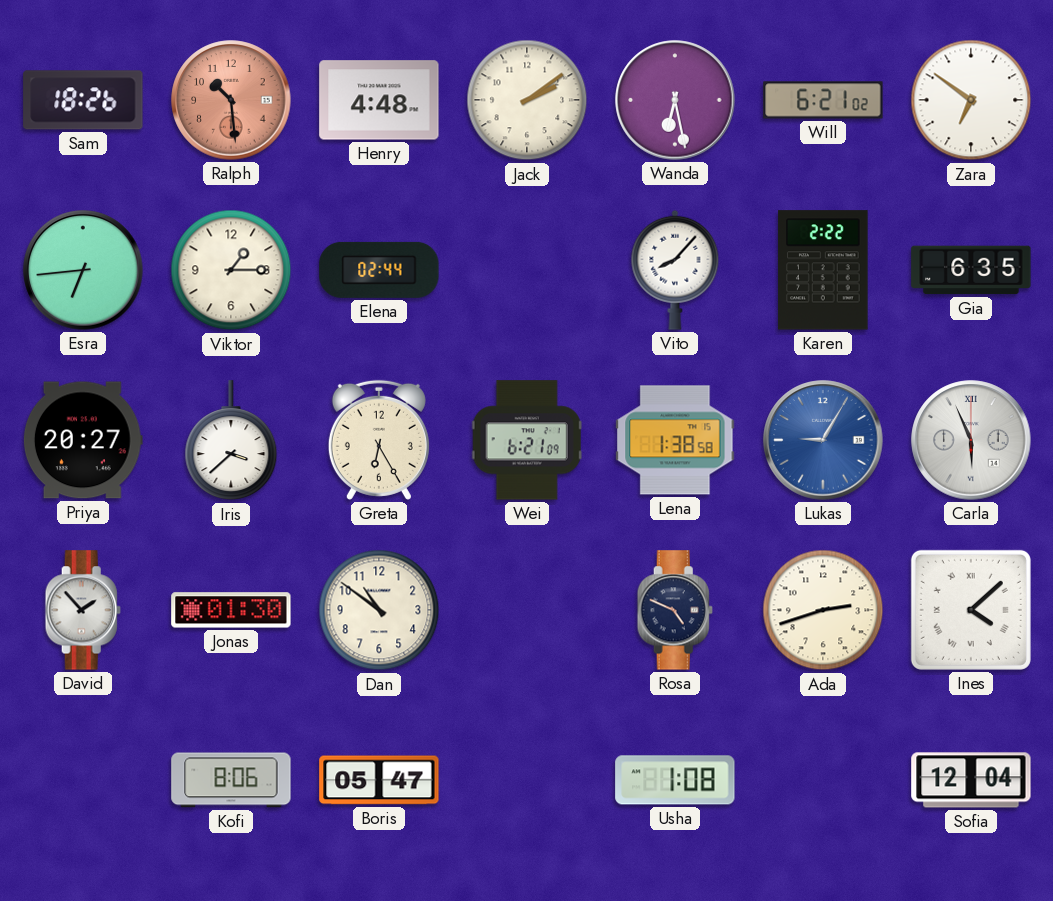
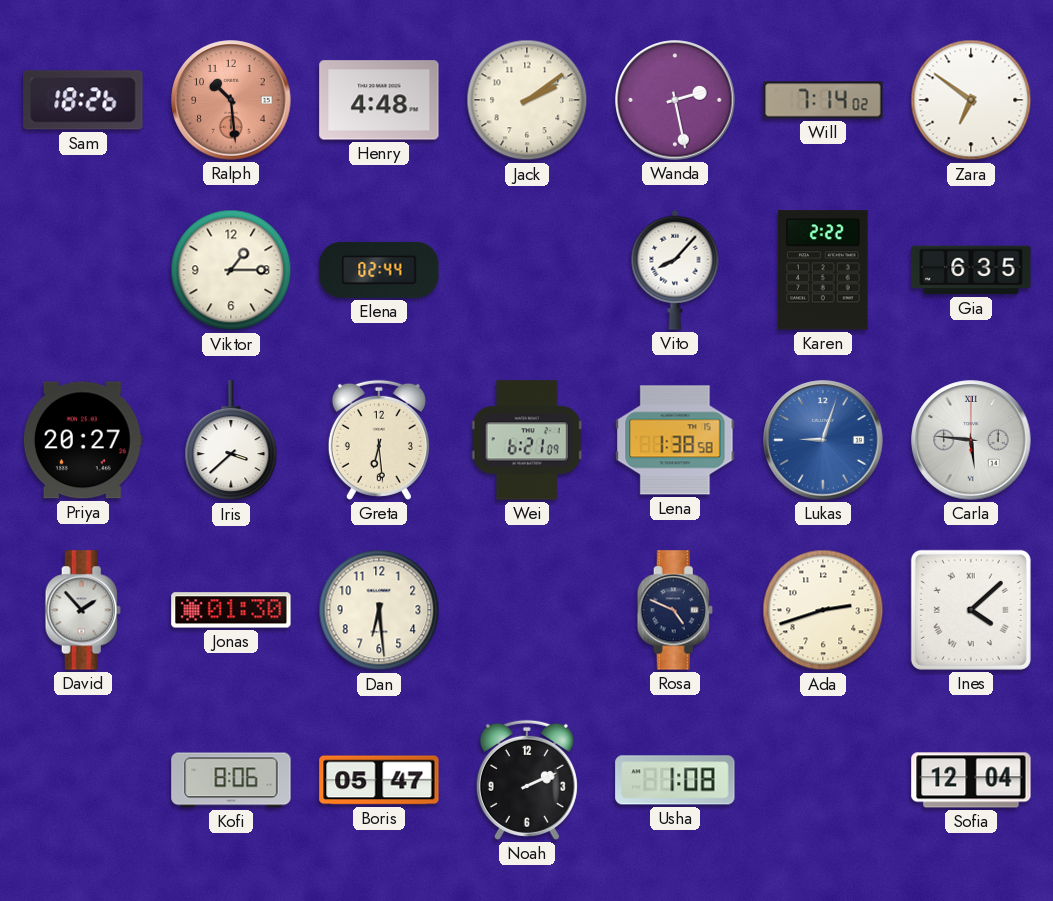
Wanda: 6:28 -> 2:28 (675, 100)
Will: 6:21 -> 7:14 (823, 100)
Esra: 6:44 -> none (83, 270)
Greta: 6:25 -> 6:29 (379, 440)
Lukas: 9:05 -> 9:03 (823, 440)
Carla: 5:56 -> 5:46 (971, 440)
Dan: 10:51 -> 6:29 (379, 610)
Noah: none -> 2:11 (527, 780)
